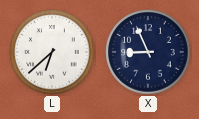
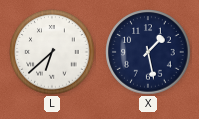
X: 8:56 -> 1:28 (148, 52)
